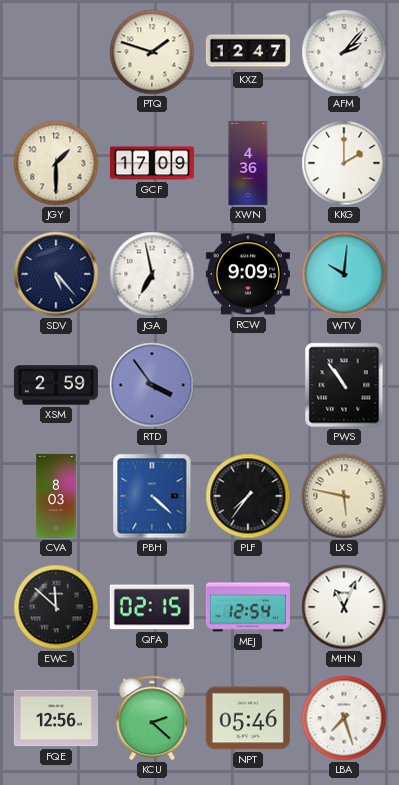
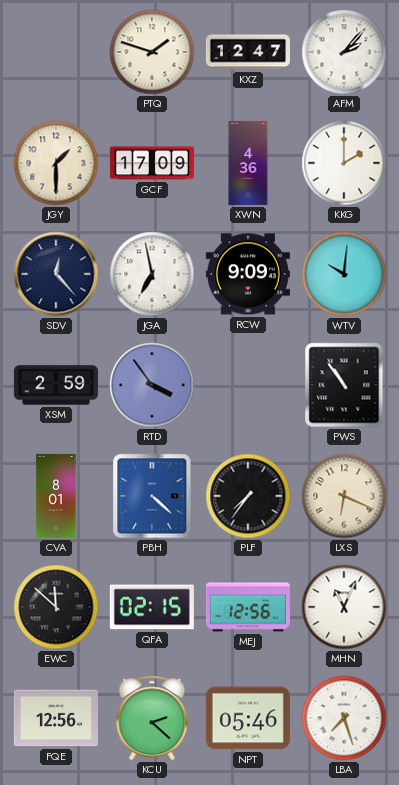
SDV: 5:23 -> 12:23 (56, 274)
CVA: 8:03 -> 8:01 (56, 496)
LXS: 5:47 -> 6:19 (344, 496)
MEJ: 12:54 -> 12:56 (248, 607)
